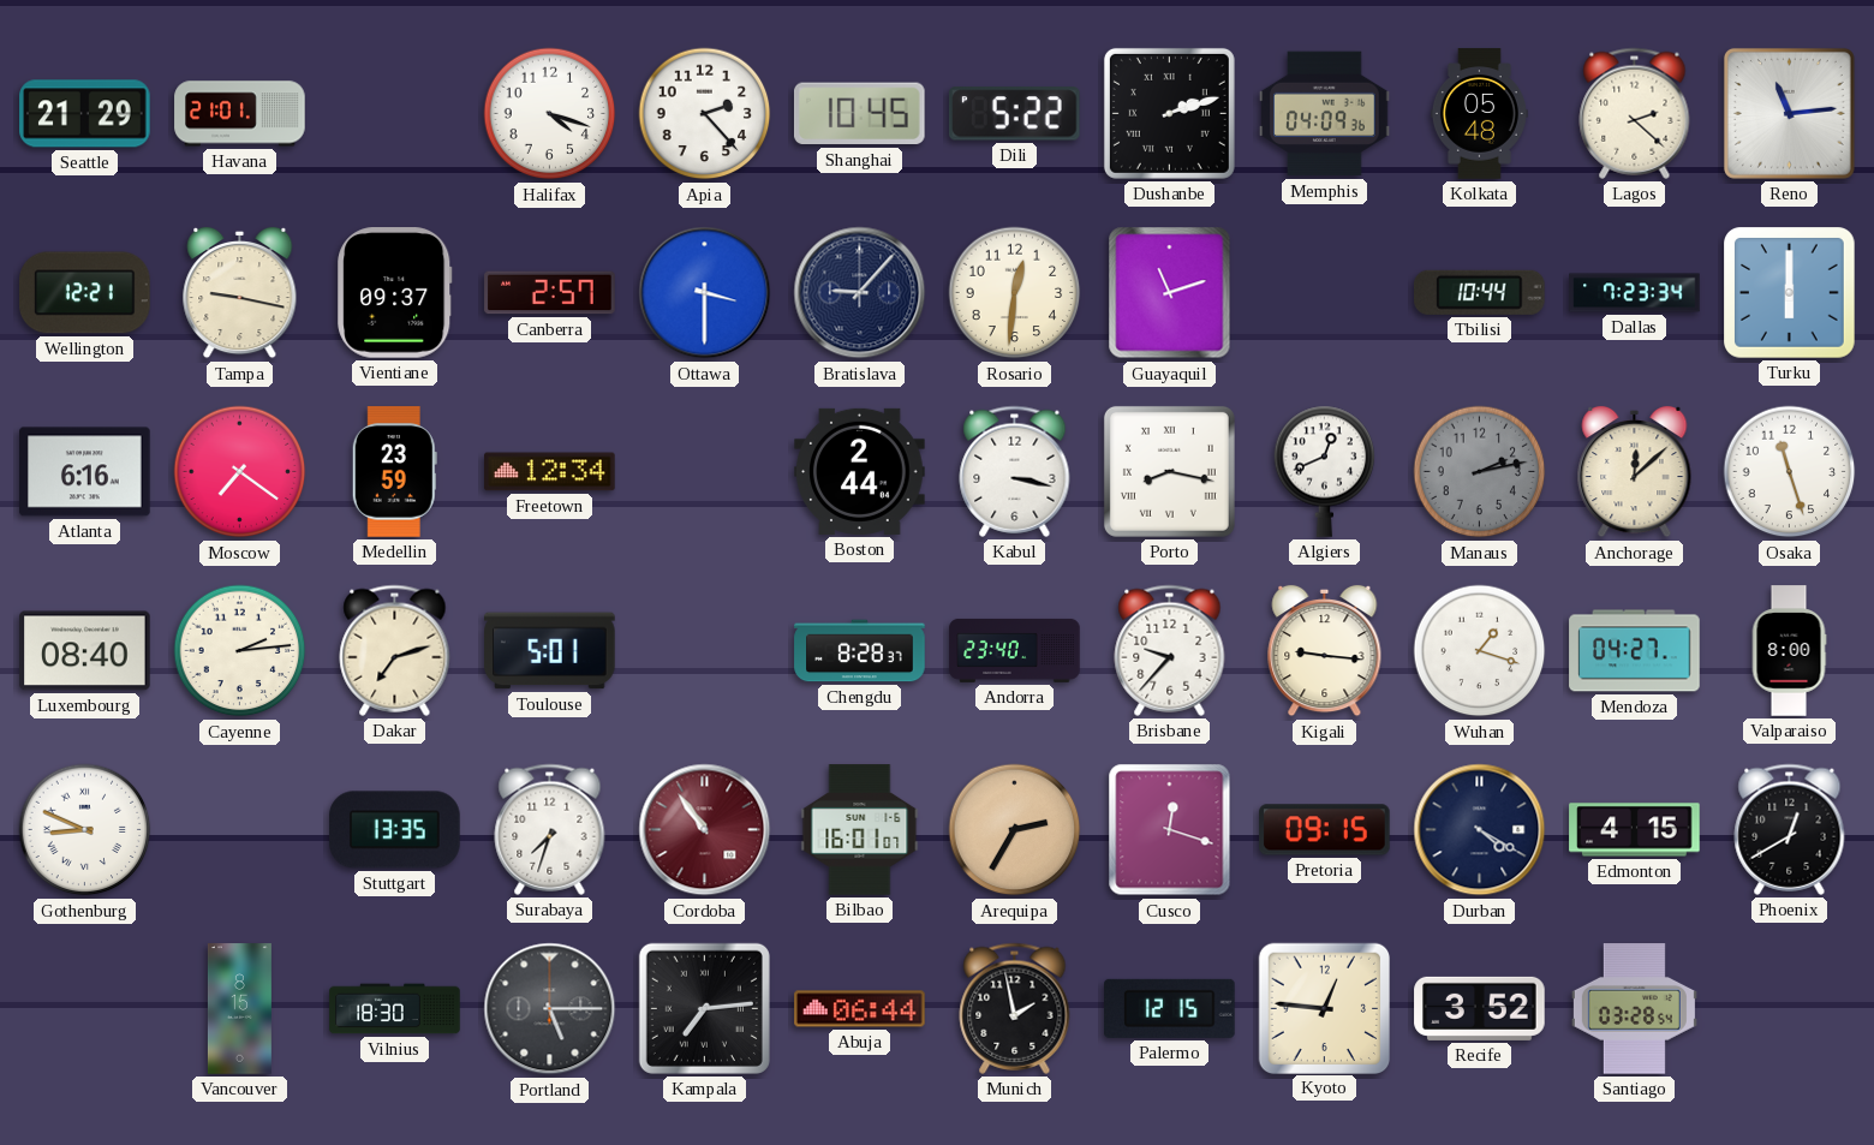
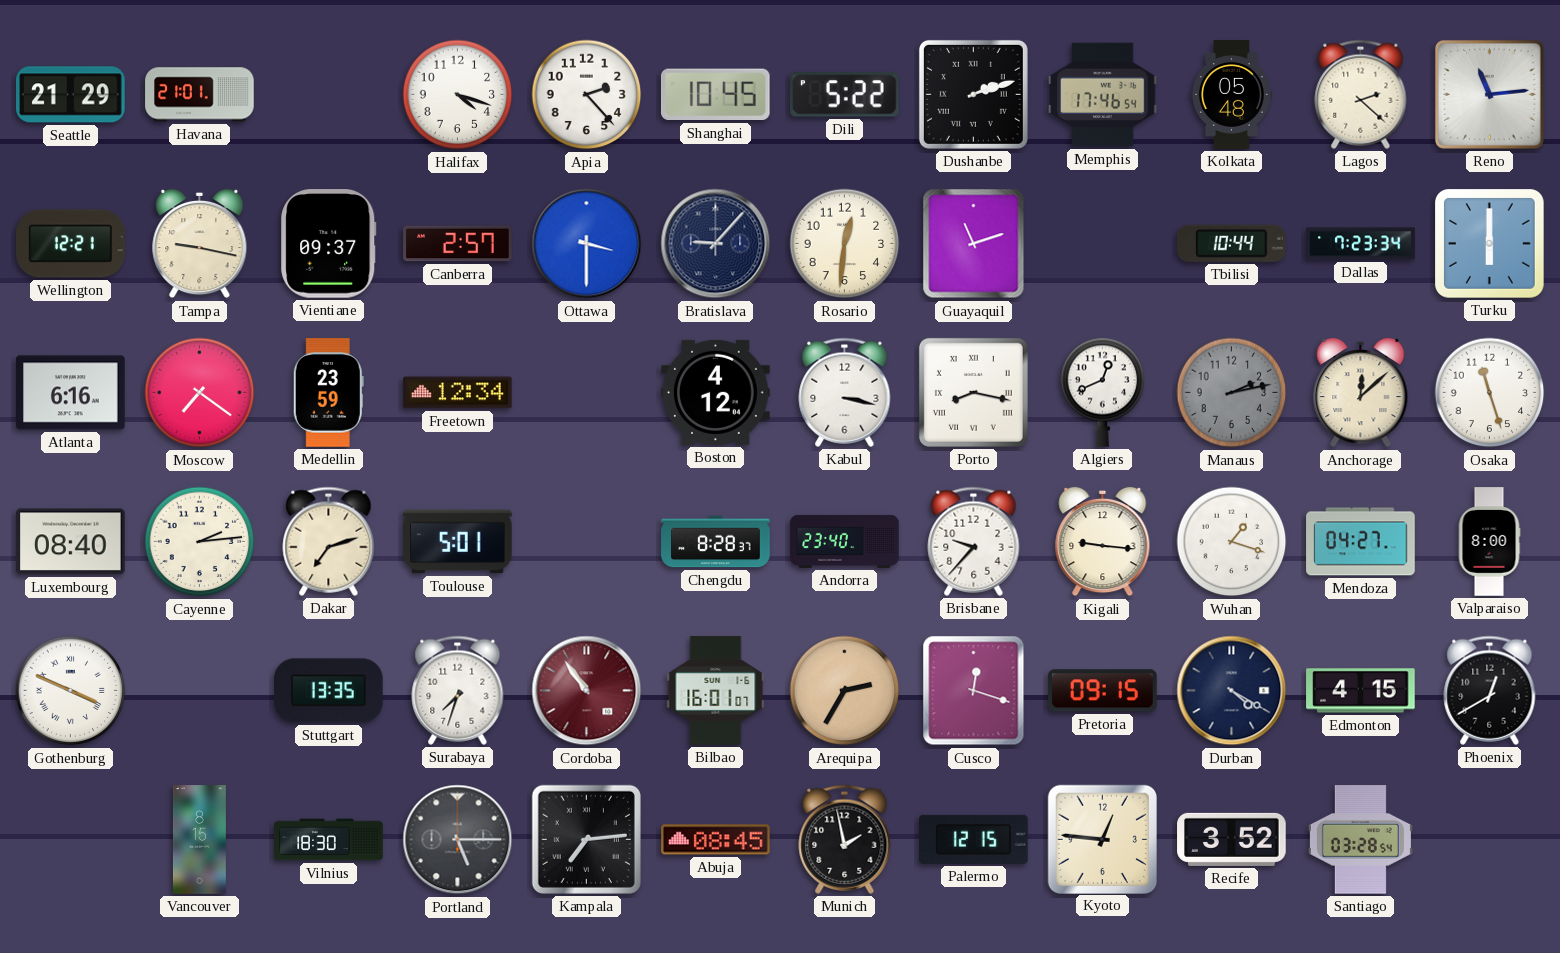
Memphis: 04:09 -> 17:46 (1103, 95)
Boston: 2:44 -> 4:12 (716, 392)
Gothenburg: 8:49 -> 3:49 (71, 691)
Abuja: 06:44 -> 08:45 (716, 840)
